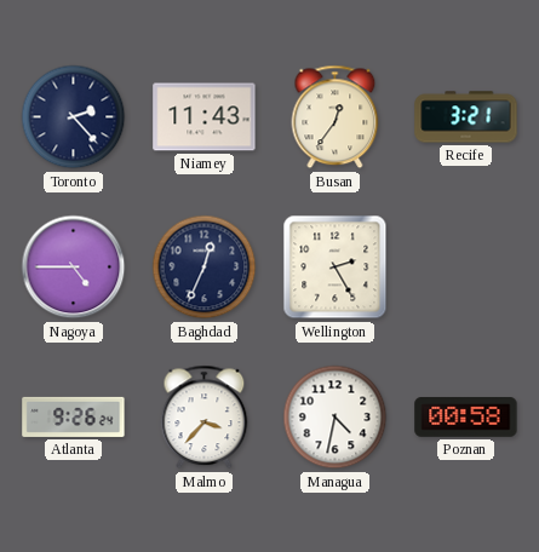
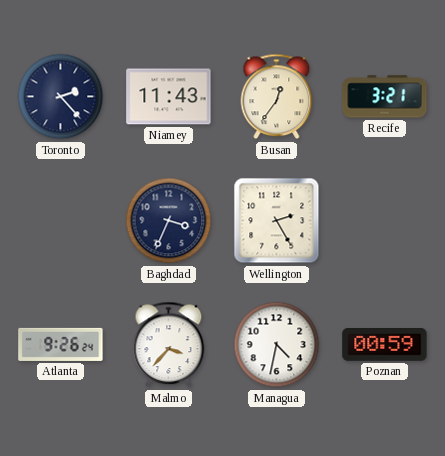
Nagoya: 4:45 -> none (74, 268)
Baghdad: 12:34 -> 3:34 (169, 221)
Poznan: 00:58 -> 00:59 (385, 345)
